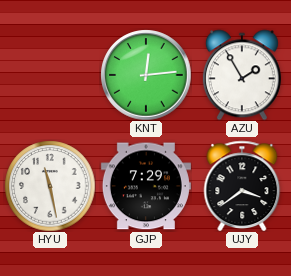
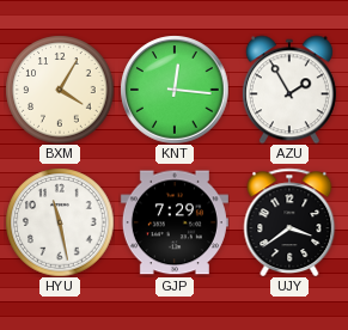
BXM: none -> 4:05 (60, 90)
KNT: 12:14 -> 12:16 (175, 90)
